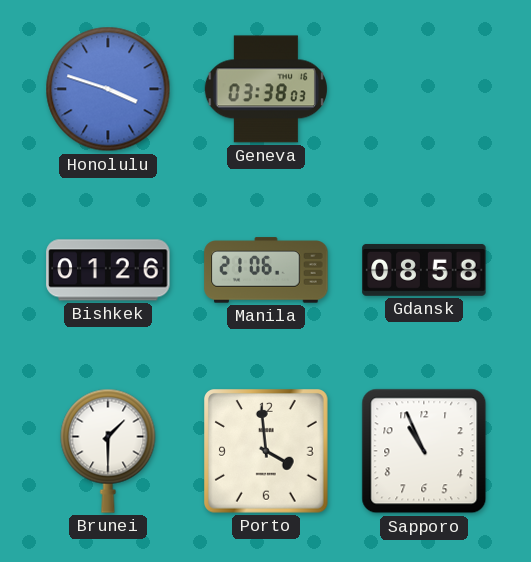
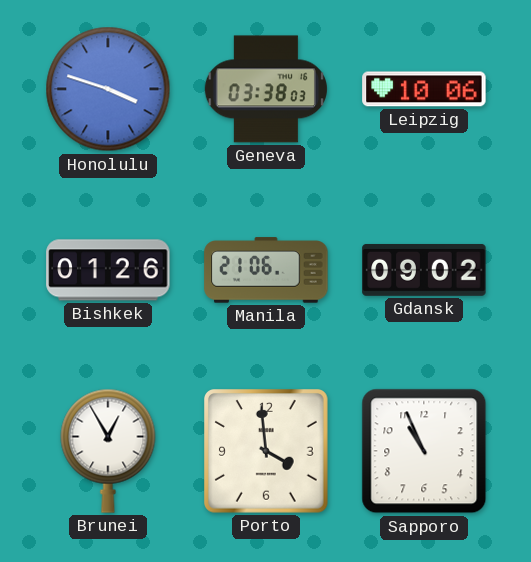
Leipzig: none -> 10:06 (424, 89)
Gdansk: 08:58 -> 09:02 (424, 270)
Brunei: 1:30 -> 12:55 (108, 451)
